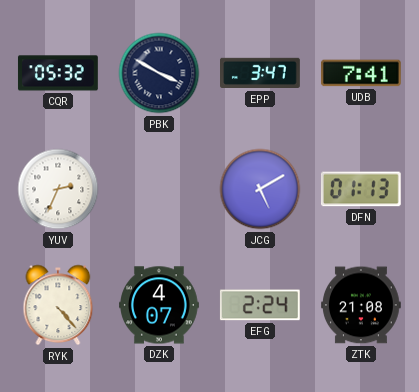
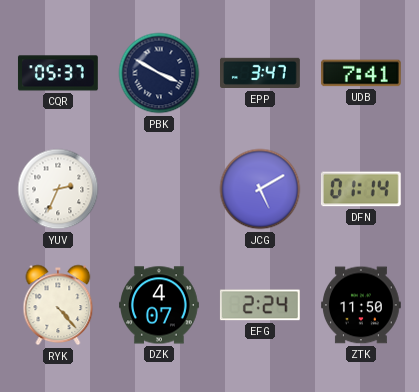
CQR: 05:32 -> 05:37 (58, 73)
DFN: 01:13 -> 01:14 (361, 189)
ZTK: 21:08 -> 11:50 (362, 305)
